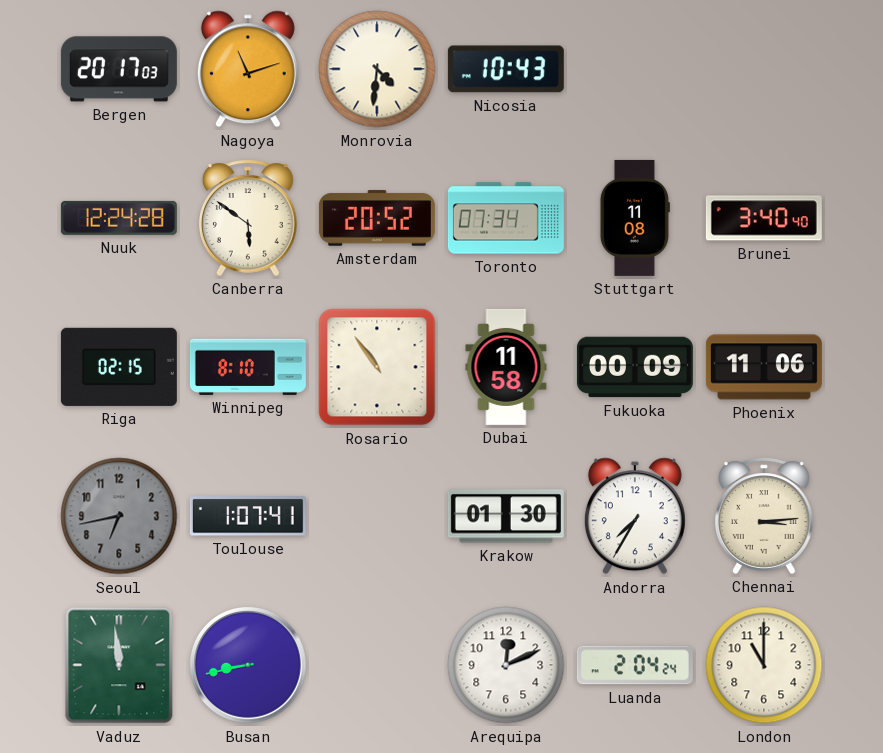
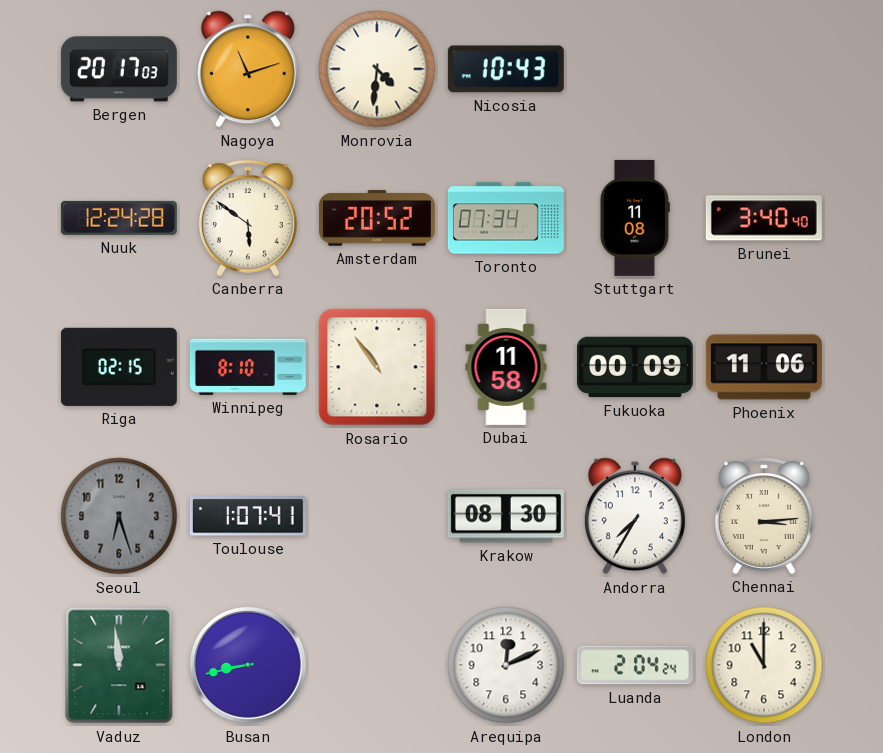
Seoul: 6:43 -> 6:27 (119, 516)
Krakow: 01:30 -> 08:30 (506, 516)
